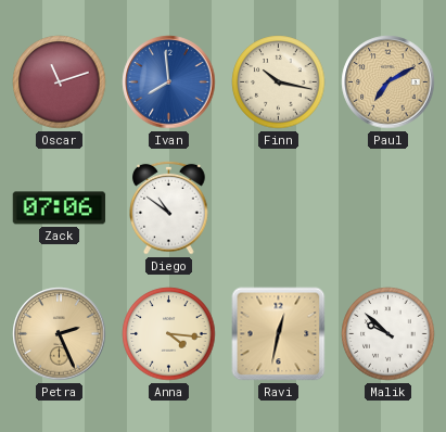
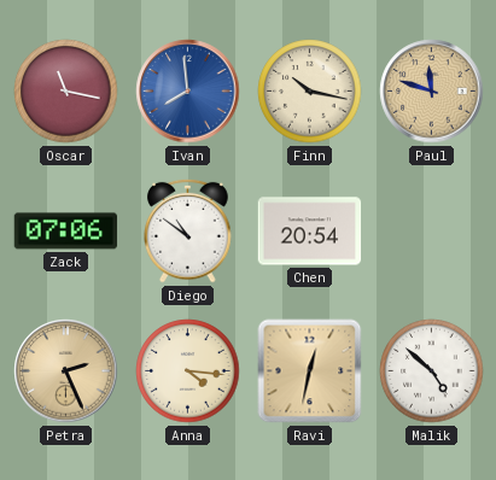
Oscar: 11:12 -> 11:17 (66, 92)
Paul: 7:10 -> 11:48 (432, 92)
Chen: none -> 20:54 (310, 232)
Malik: 9:52 -> 4:52 (432, 371)
